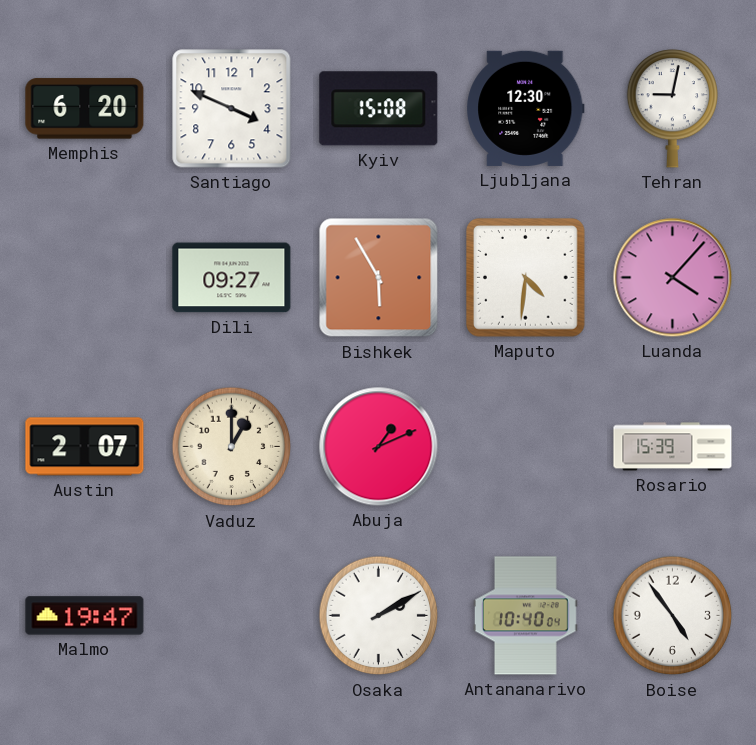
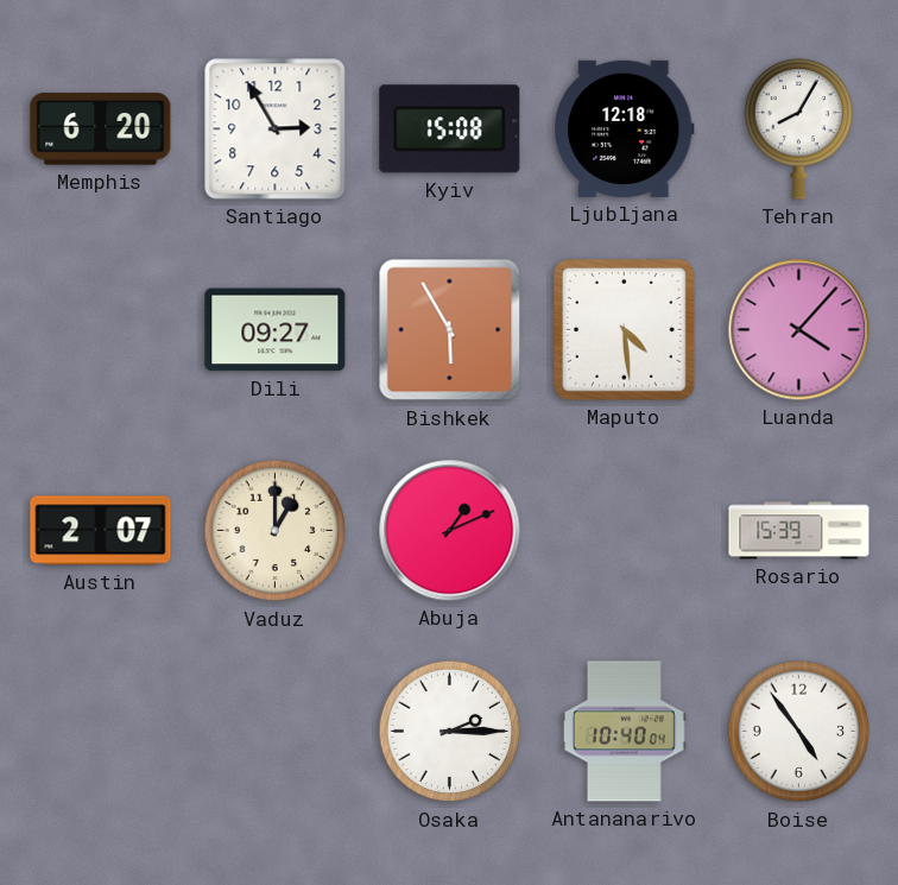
Santiago: 3:49 -> 2:55 (276, 129)
Ljubljana: 12:30 -> 12:18 (625, 128)
Tehran: 9:02 -> 8:05 (799, 129)
Maputo: 4:31 -> 4:29 (625, 330)
Malmo: 19:47 -> none (85, 616)
Osaka: 2:10 -> 2:15 (450, 732)
